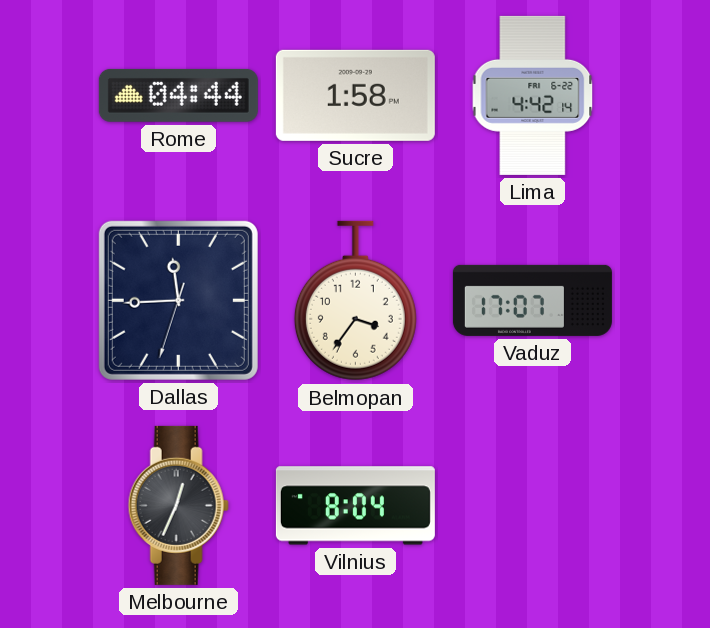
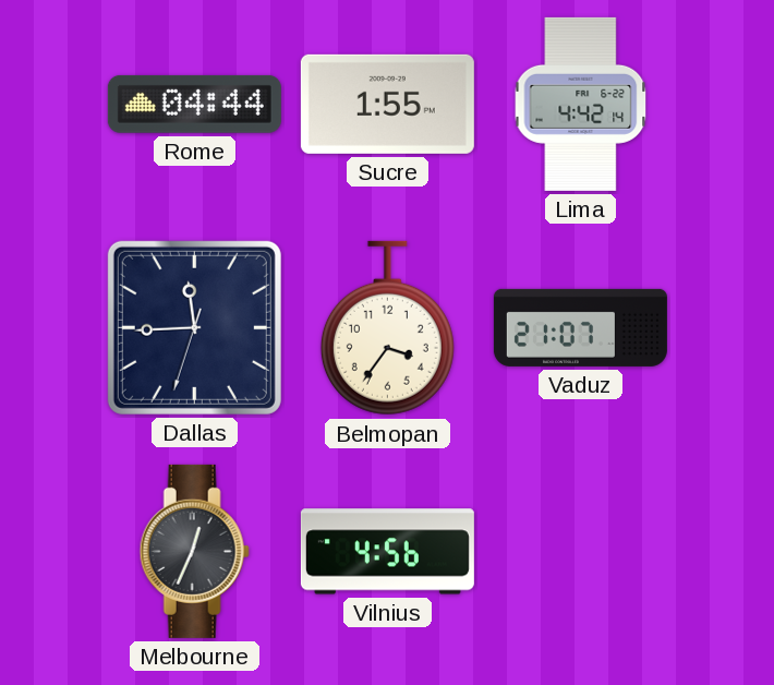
Sucre: 1:58 -> 1:55 (387, 104)
Vaduz: 17:07 -> 21:07 (580, 327)
Vilnius: 8:04 -> 4:56 (387, 552)
